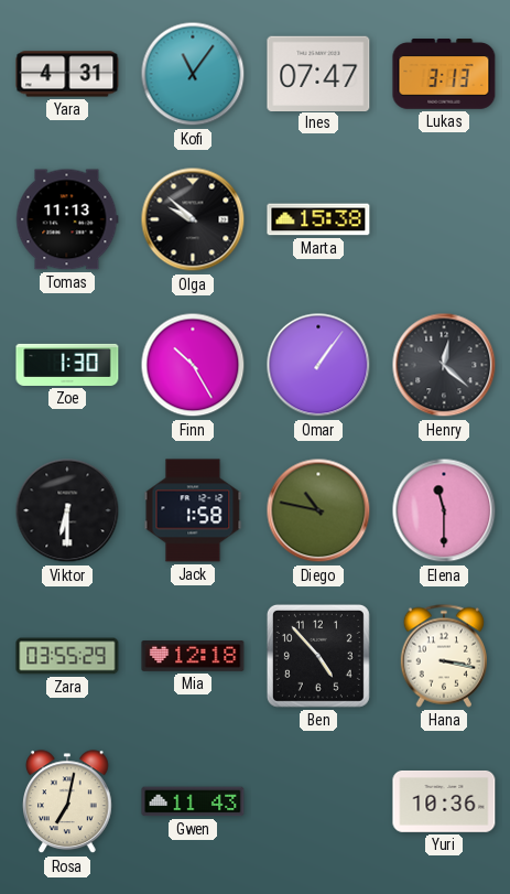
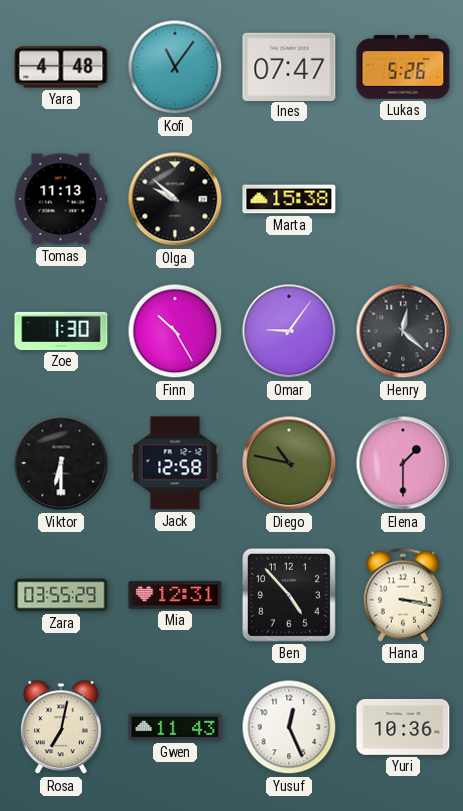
Yara: 4:31 -> 4:48 (61, 67)
Lukas: 3:13 -> 5:26 (403, 67)
Omar: 1:06 -> 9:06 (289, 331)
Jack: 1:58 -> 12:58 (175, 463)
Elena: 11:30 -> 1:30 (403, 463)
Mia: 12:18 -> 12:31 (175, 595)
Yusuf: none -> 12:26 (289, 727)
